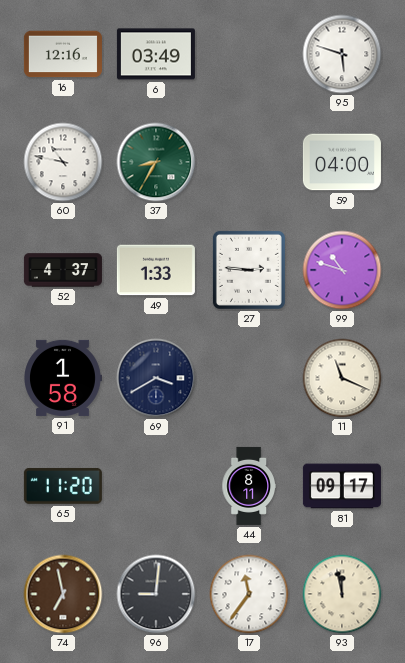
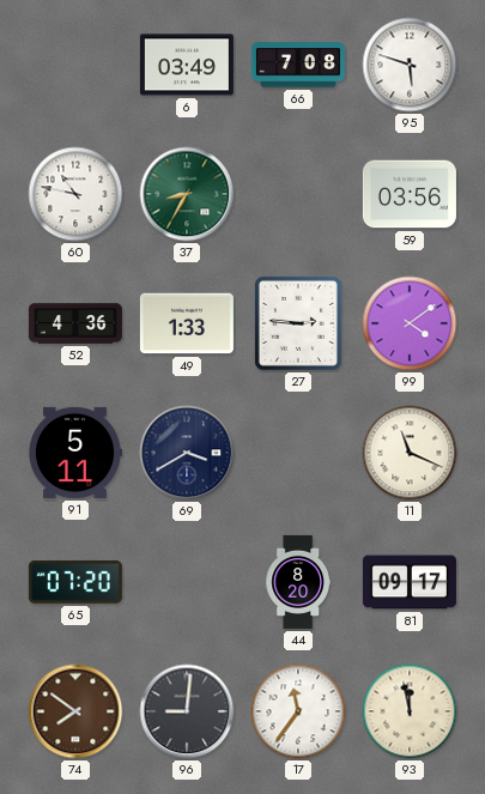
16: 12:16 -> none (63, 54)
66: none -> 7:08 (298, 65)
59: 04:00 -> 03:56 (410, 194)
52: 4:37 -> 4:36 (75, 323)
99: 10:48 -> 4:09 (410, 323)
91: 1:58 -> 5:11 (75, 453)
65: 11:20 -> 07:20 (75, 582)
44: 8:11 -> 8:20 (298, 582)
74: 6:58 -> 7:51 (75, 711)
